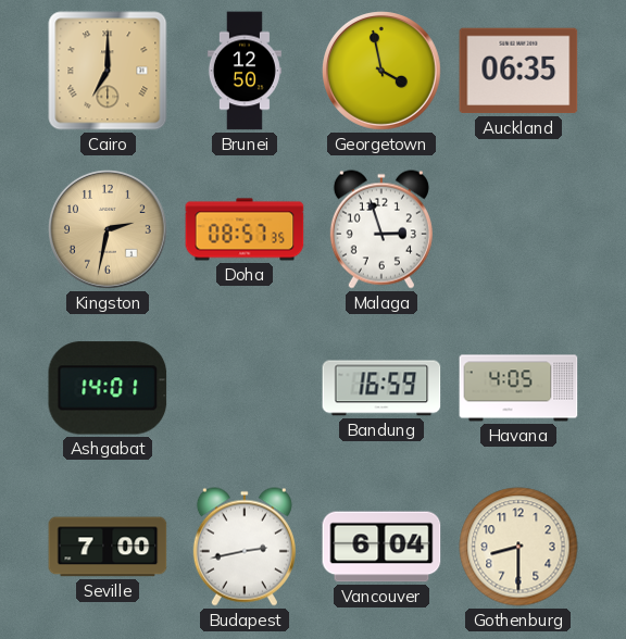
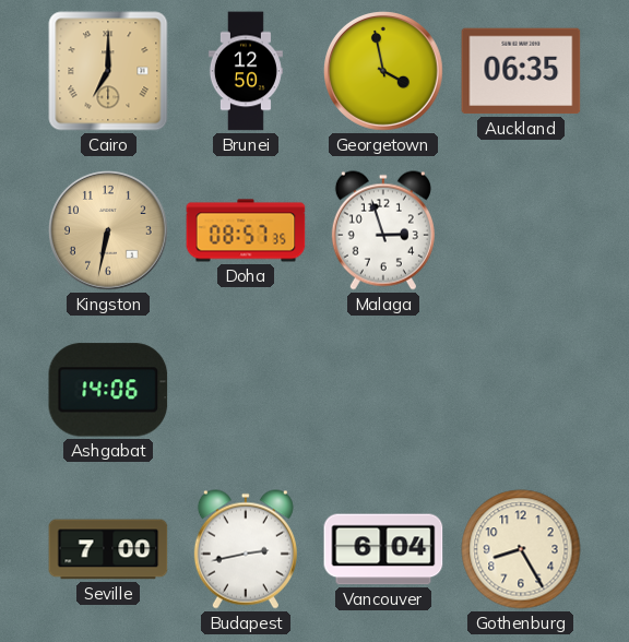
Kingston: 2:32 -> 6:32 (109, 231)
Ashgabat: 14:01 -> 14:06 (108, 390)
Bandung: 16:59 -> none (381, 388)
Havana: 4:05 -> none (518, 388)
Gothenburg: 8:30 -> 8:25 (521, 549)
